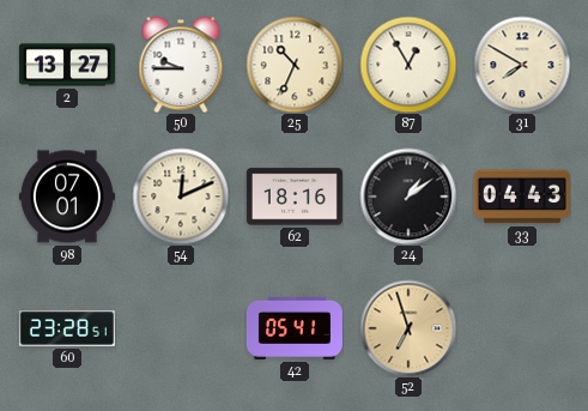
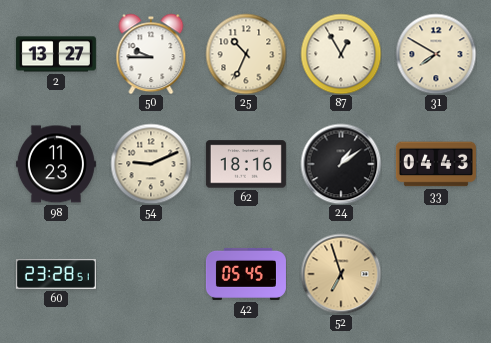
98: 07:01 -> 11:23 (56, 164)
54: 12:11 -> 9:11 (151, 164)
42: 05:41 -> 05:45 (246, 274)
